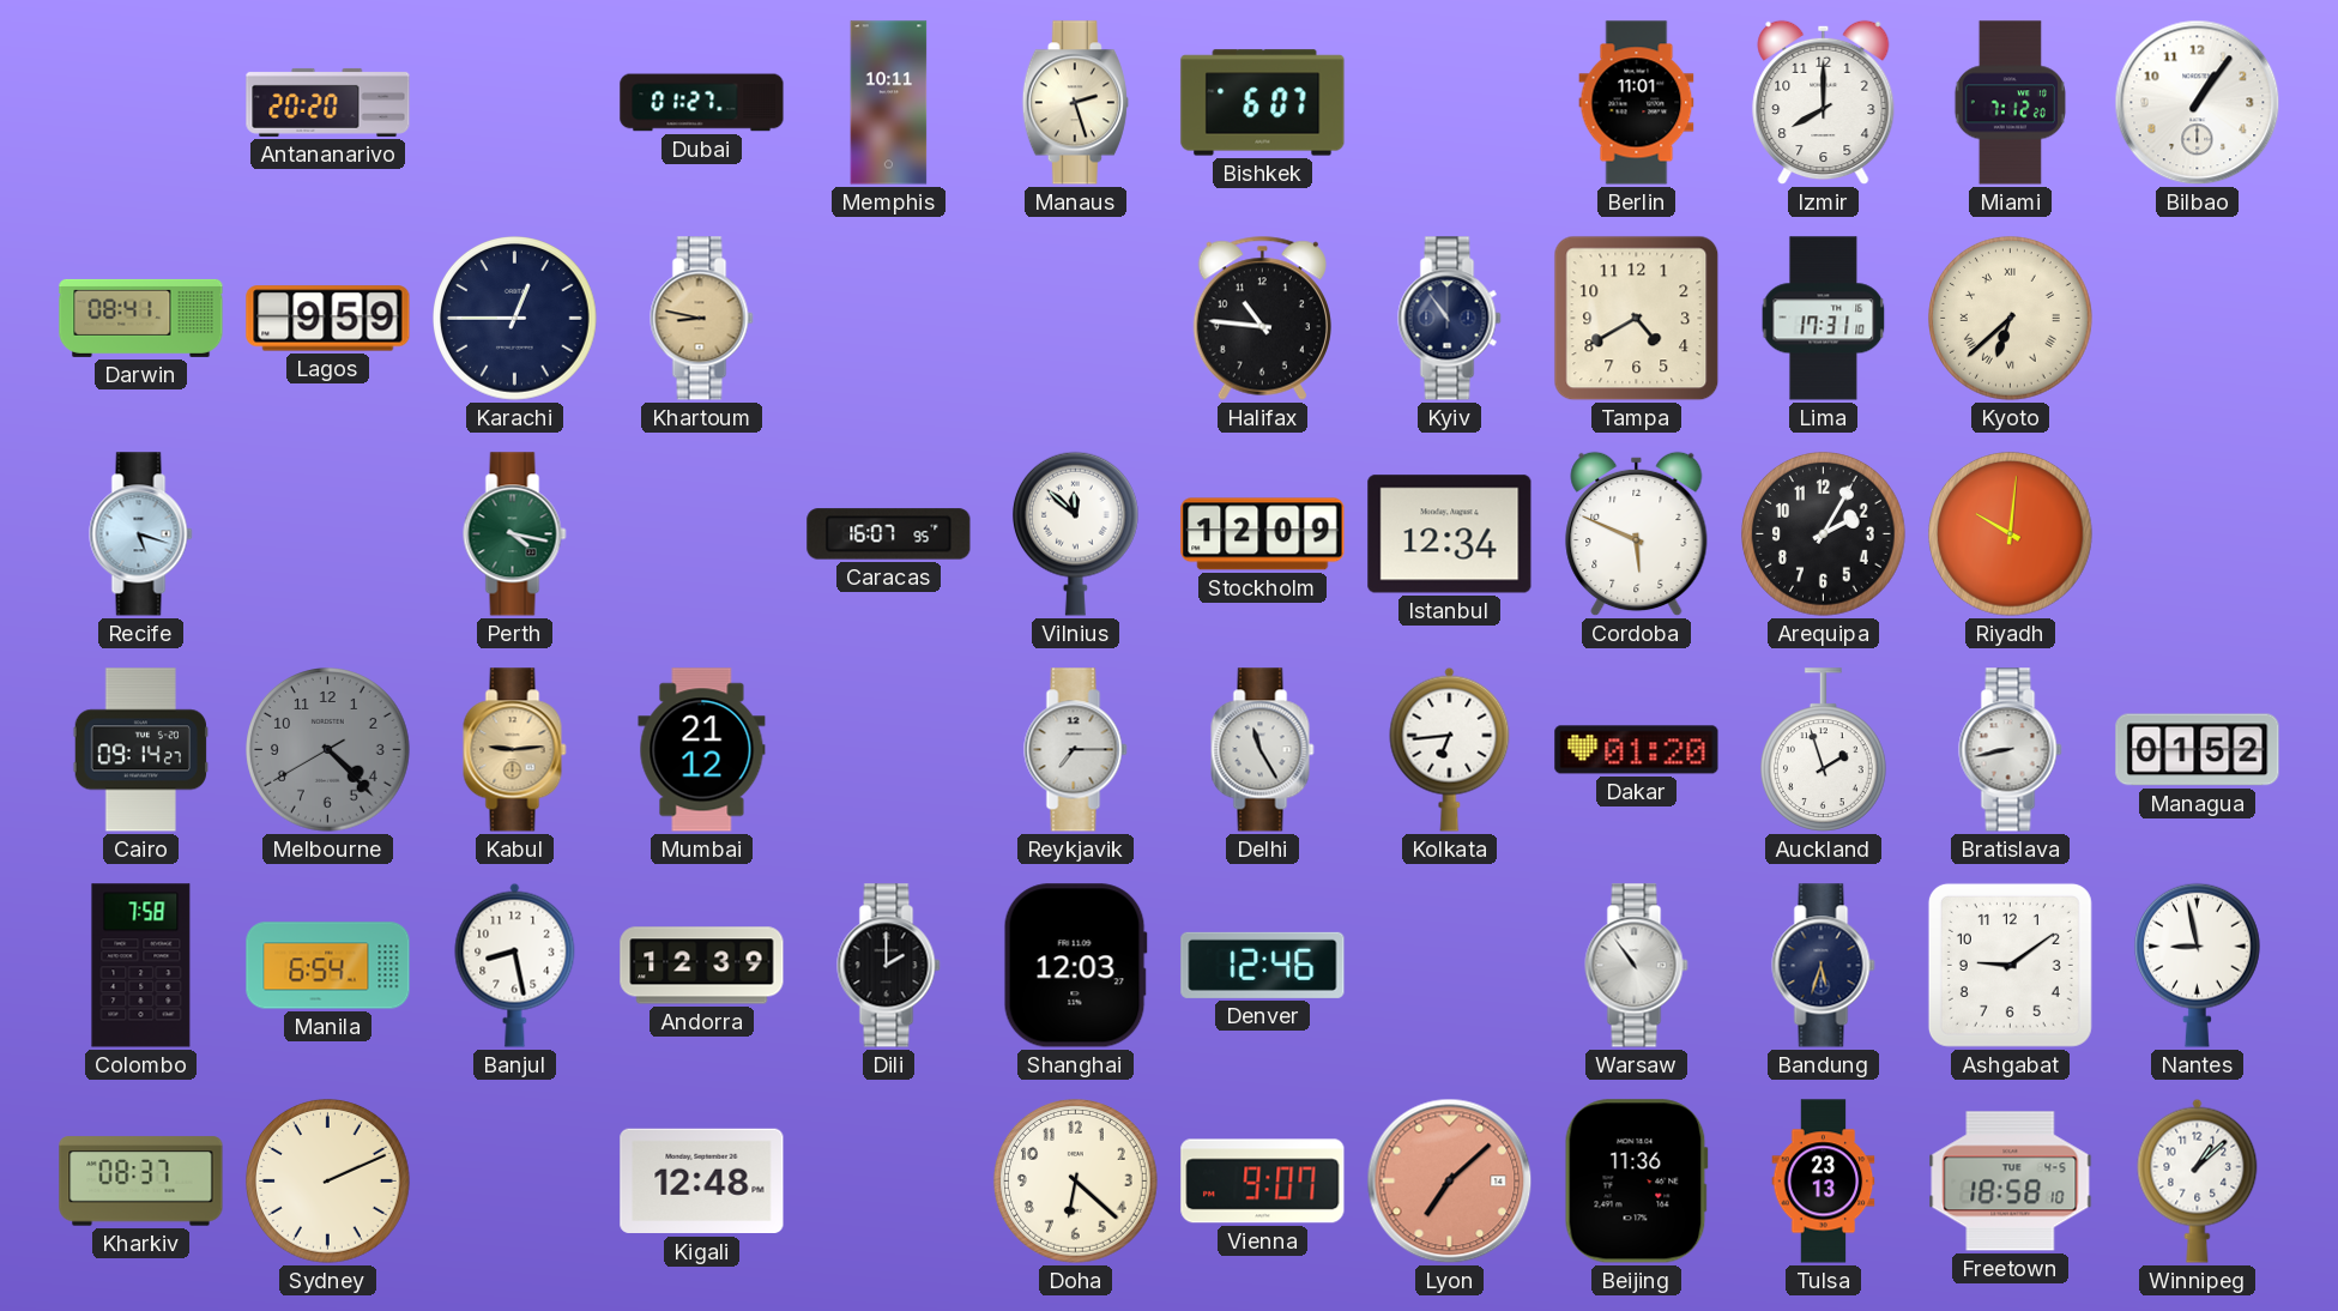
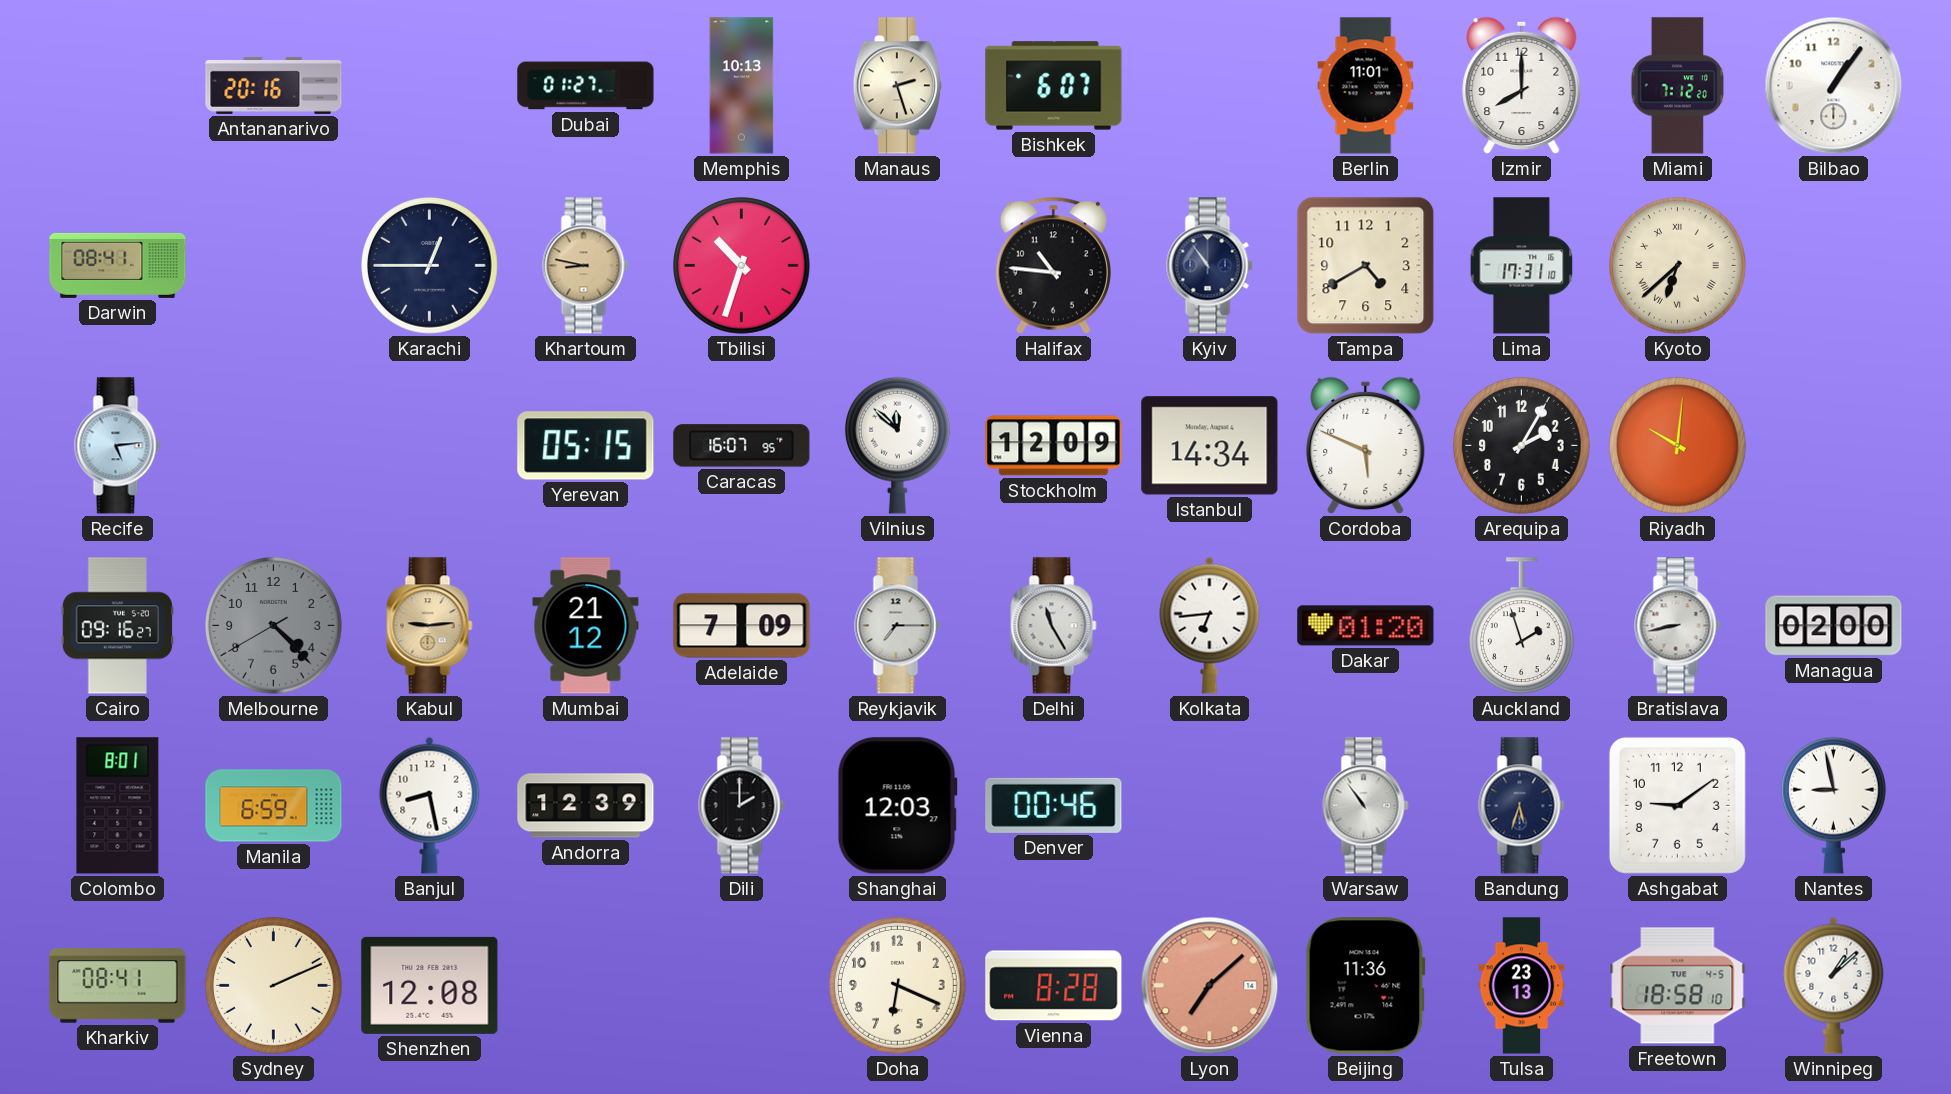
Antananarivo: 20:20 -> 20:16 (274, 85)
Memphis: 10:11 -> 10:13 (742, 86)
Lagos: 9:59 -> none (328, 319)
Tbilisi: none -> 10:33 (742, 266)
Recife: 5:18 -> 5:14 (118, 446)
Perth: 4:17 -> none (515, 534)
Yerevan: none -> 05:15 (586, 446)
Istanbul: 12:34 -> 14:34 (1210, 446)
Cairo: 09:14 -> 09:16 (118, 626)
Adelaide: none -> 7:09 (742, 626)
Managua: 01:52 -> 02:00 (1834, 626)
Colombo: 7:58 -> 8:01 (118, 806)
Manila: 6:54 -> 6:59 (274, 806)
Denver: 12:46 -> 00:46 (1054, 805)
Kharkiv: 08:37 -> 08:41 (118, 986)
Shenzhen: none -> 12:08 (430, 985)
Kigali: 12:48 -> none (702, 1182)
Doha: 6:22 -> 6:19 (898, 986)
Vienna: 9:07 -> 8:28 (1054, 986)
